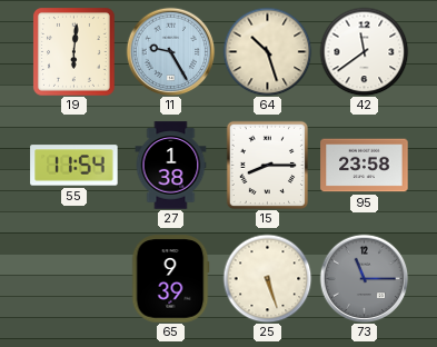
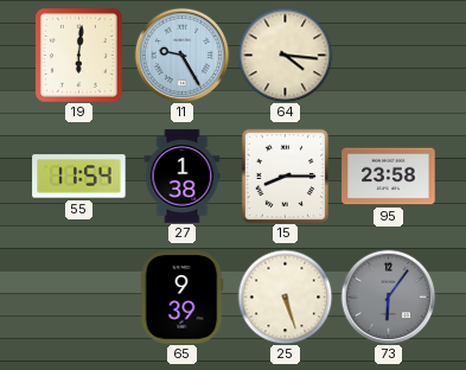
64: 10:27 -> 4:16 (285, 55)
42: 11:39 -> none (364, 51)
73: 11:15 -> 6:06 (388, 296)
